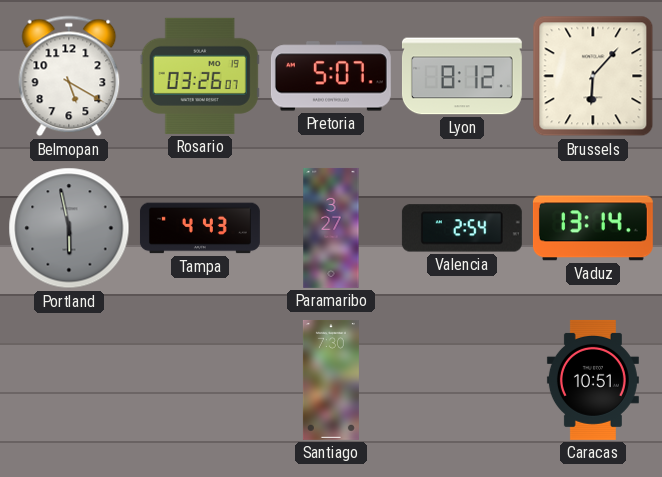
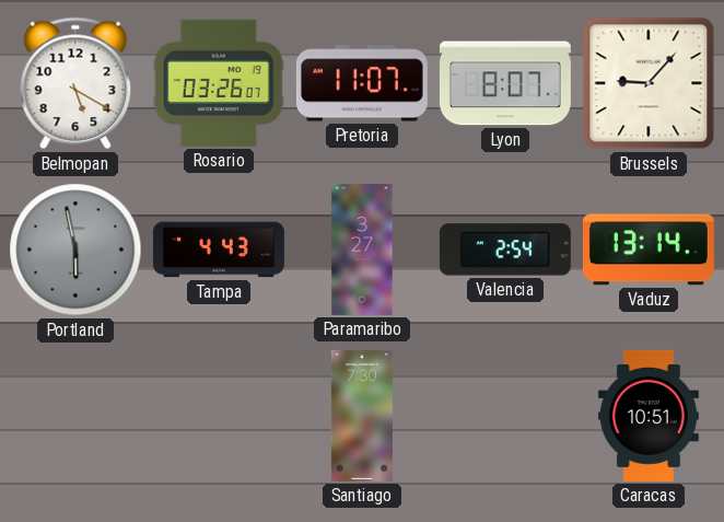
Pretoria: 5:07 -> 11:07 (362, 83)
Lyon: 8:12 -> 8:07 (505, 83)
Brussels: 6:07 -> 9:07 (649, 83)
